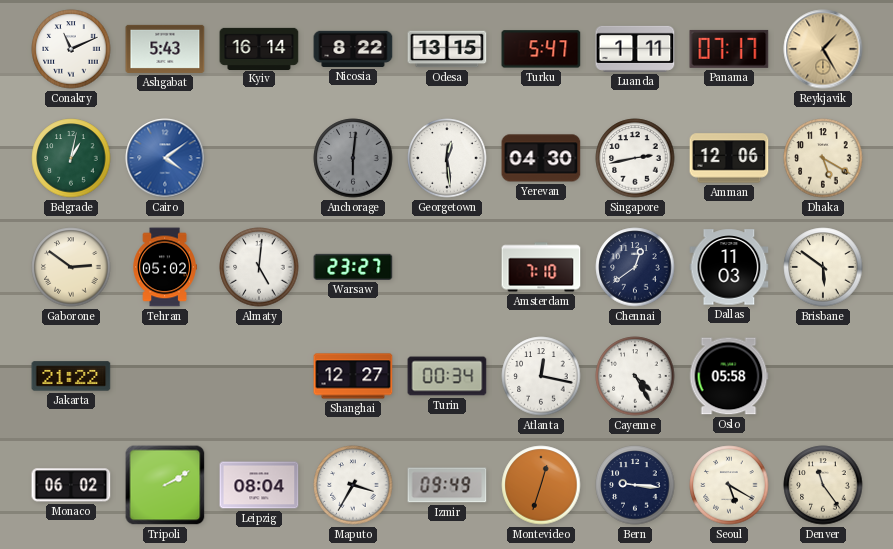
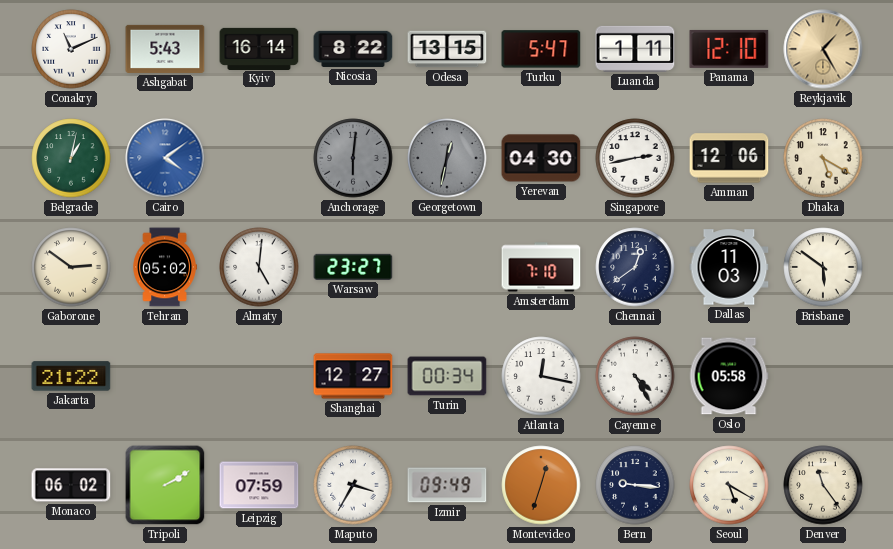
Panama: 07:17 -> 12:10 (729, 49)
Georgetown: 12:29 -> 12:32 (447, 158)
Georgetown dial: white -> grey (447, 158)
Leipzig: 08:04 -> 07:59 (259, 485)
